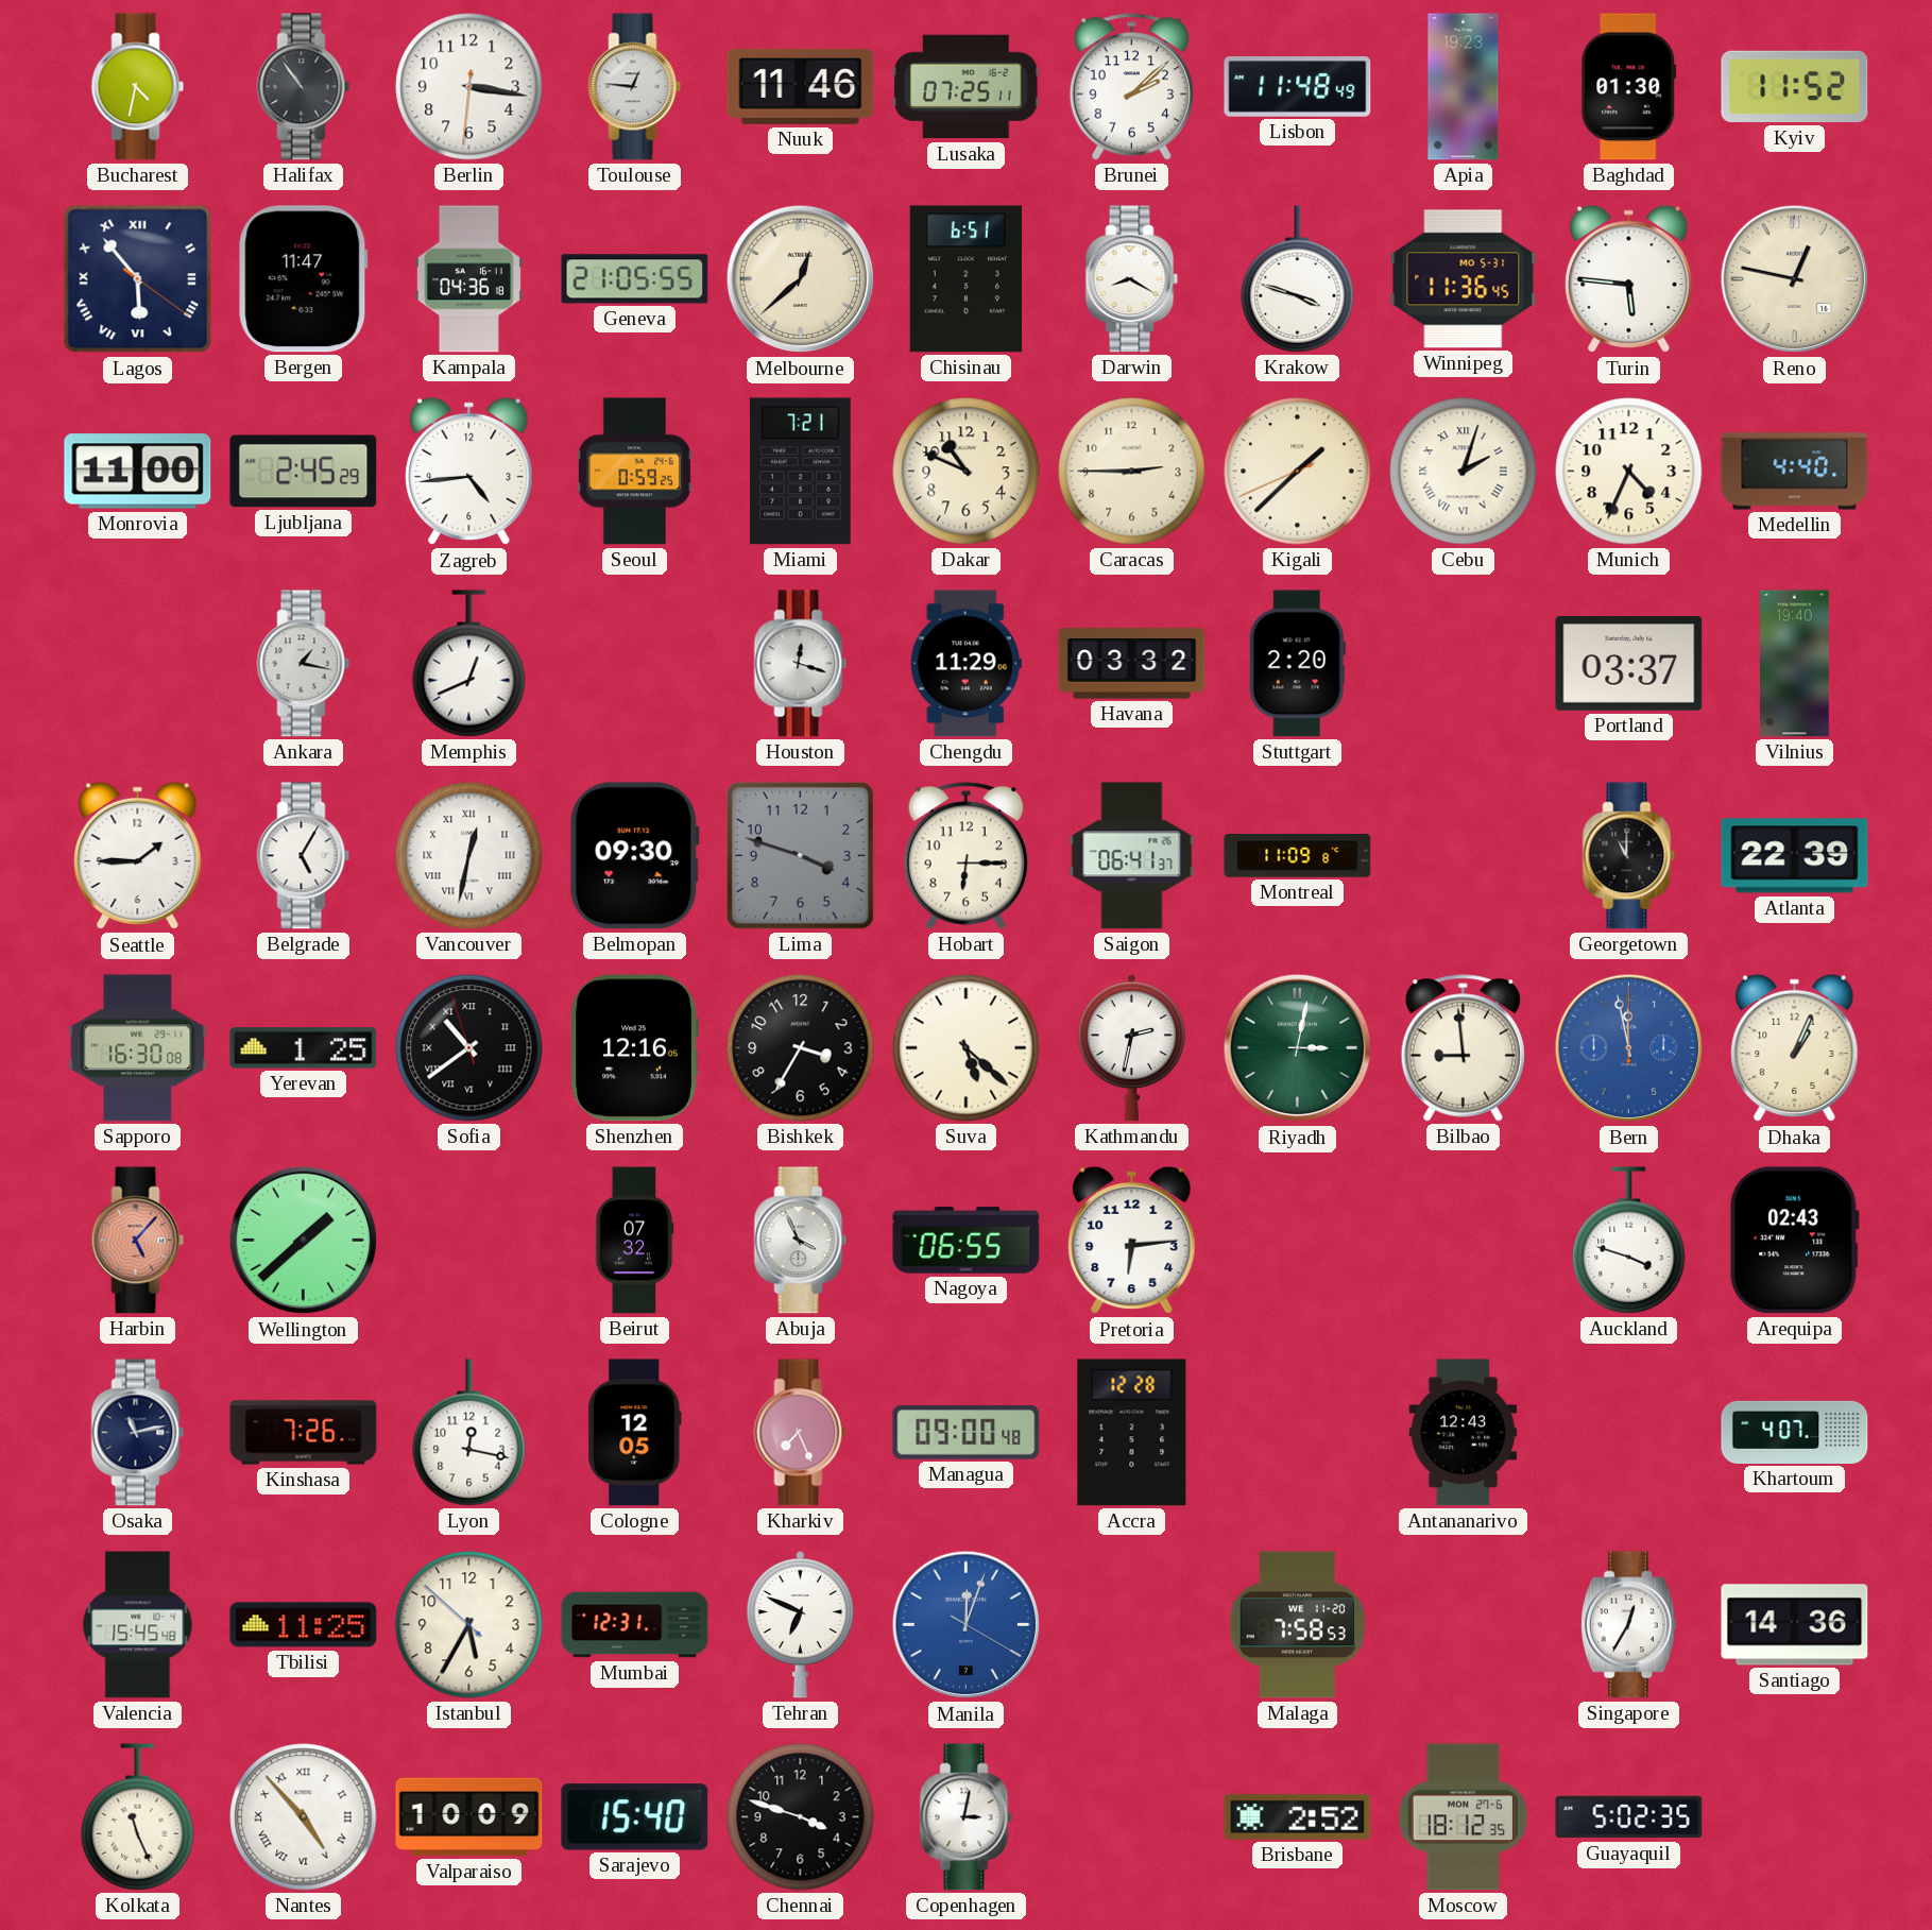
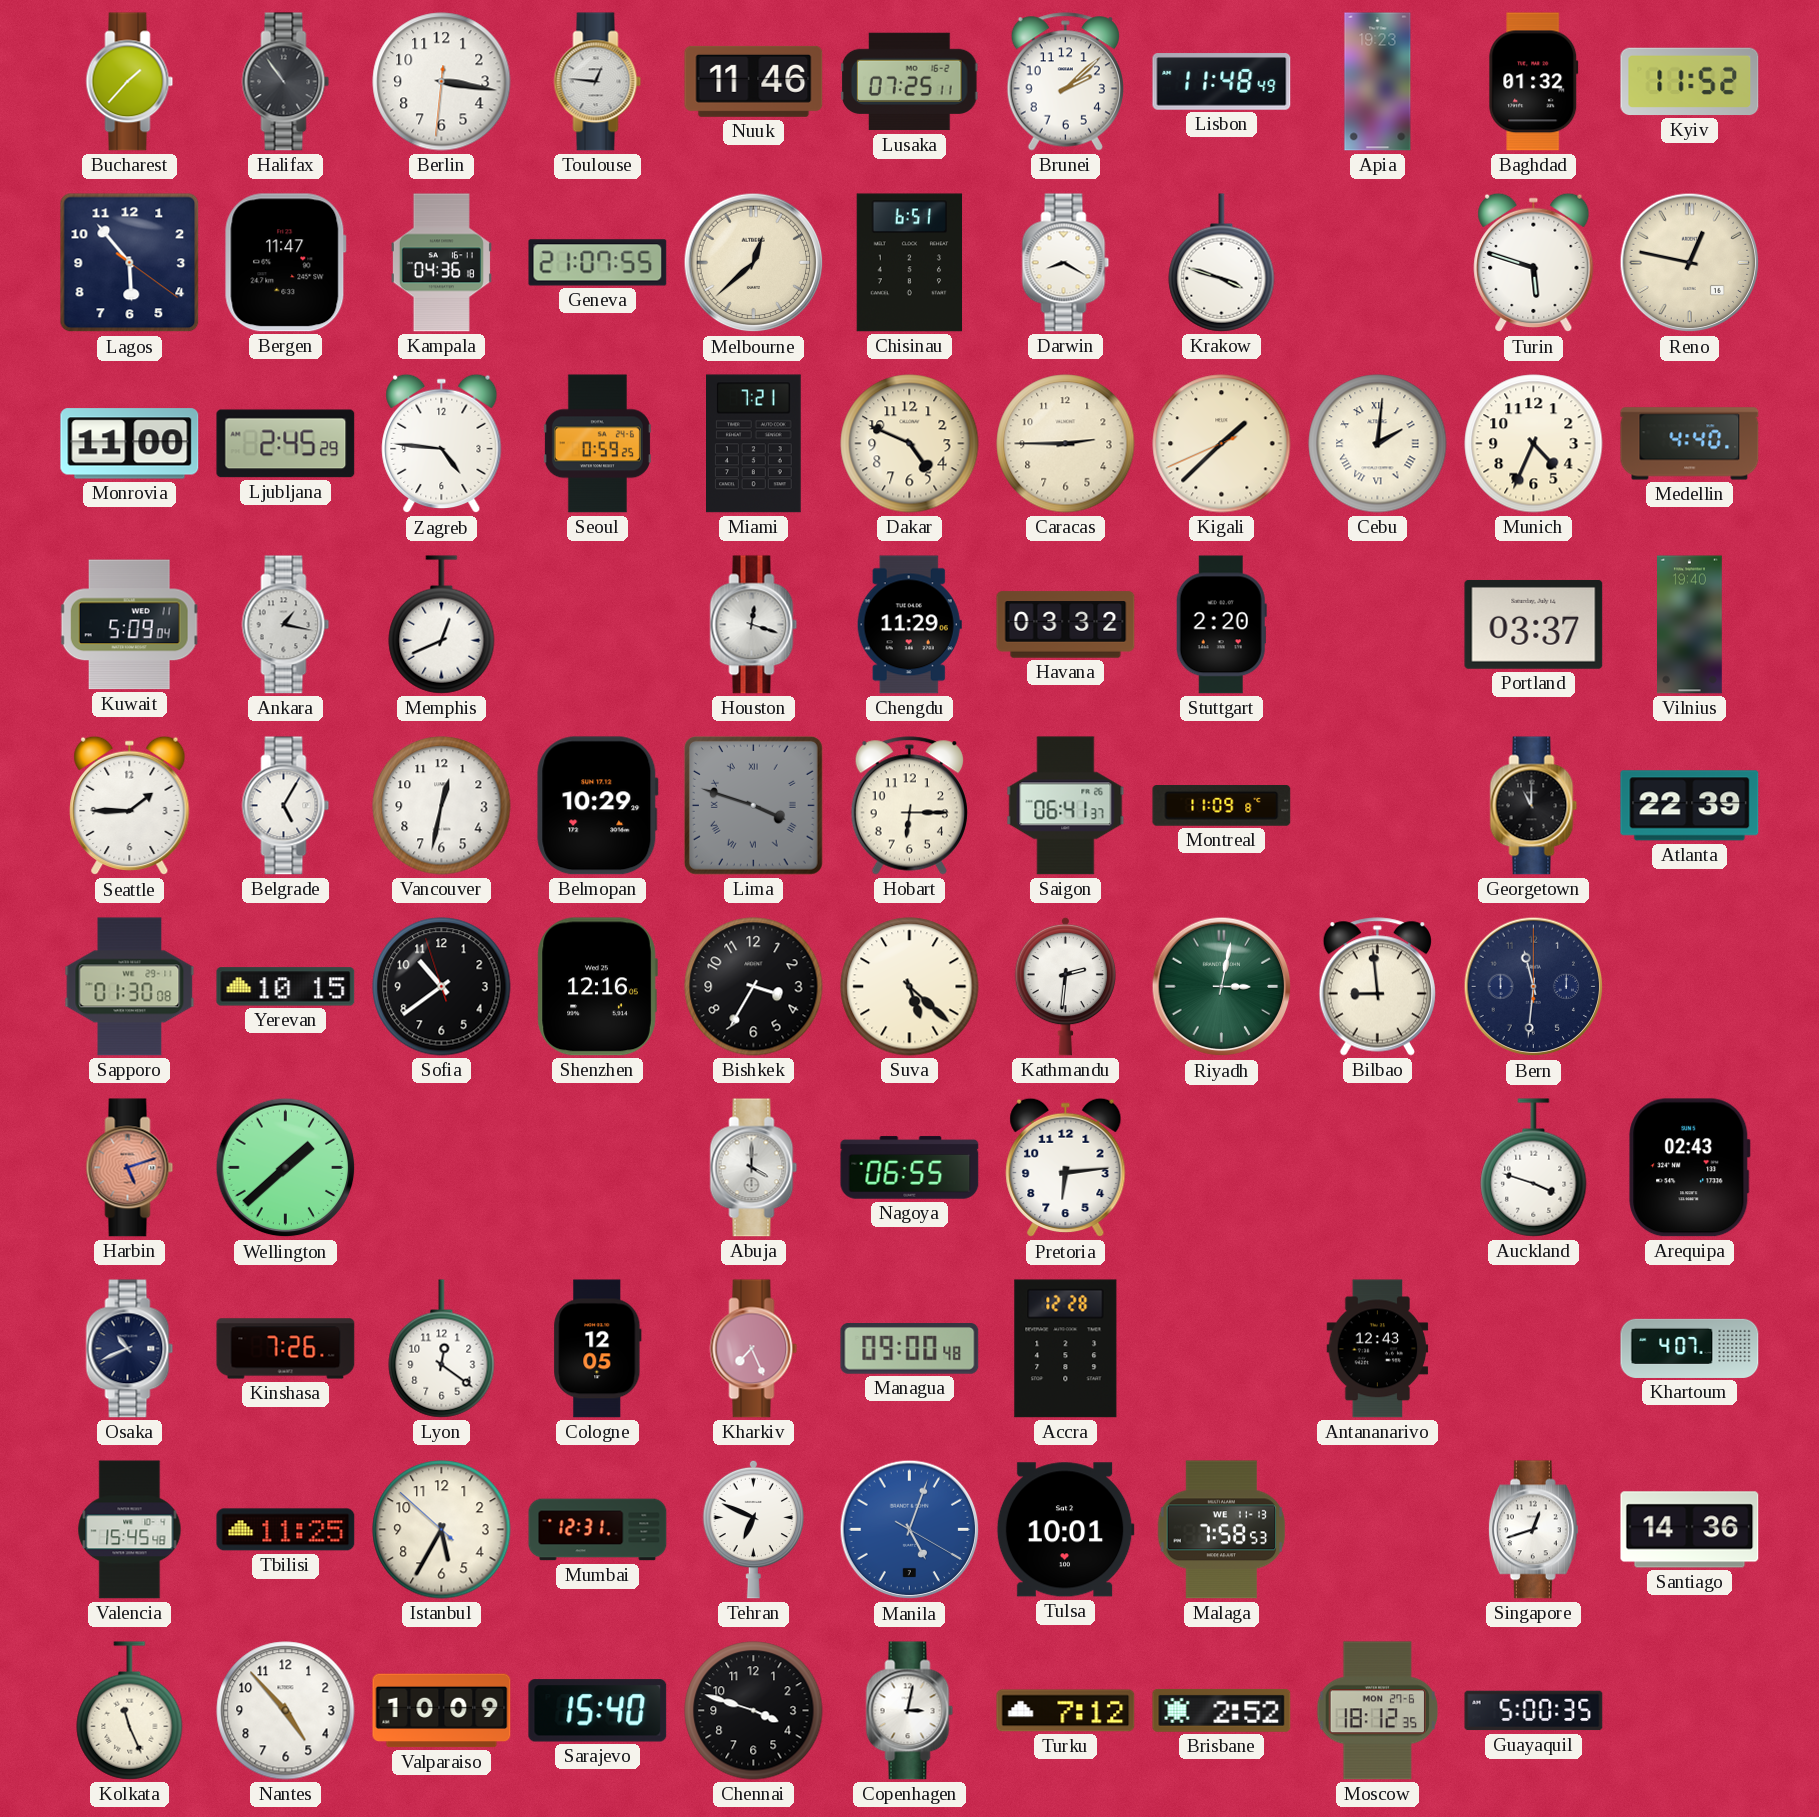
Bucharest: 4:32 -> 1:37 (130, 82)
Baghdad: 01:30 -> 01:32 (1534, 82)
Lagos numerals: Roman -> Arabic (130, 263)
Geneva: 21:05 -> 21:07 (598, 263)
Winnipeg: 11:36 -> none (1464, 279)
Turin: 5:46 -> 5:48 (1534, 263)
Zagreb: 4:44 -> 4:46 (442, 444)
Dakar: 10:49 -> 4:49 (910, 444)
Cebu: 2:03 -> 2:01 (1378, 444)
Kuwait: none -> 5:09 (129, 625)
Vancouver numerals: Roman -> Arabic (442, 806)
Belmopan: 09:30 -> 10:29 (598, 806)
Lima numerals: Arabic -> Roman (753, 805)
Sapporo: 16:30 -> 01:30 (130, 987)
Yerevan: 1:25 -> 10:15 (286, 987)
Sofia numerals: Roman -> Arabic (442, 987)
Kathmandu: 2:32 -> 2:31 (1065, 986)
Bern: 11:58 -> 11:31 (1534, 987)
Bern dial: blue -> navy (1534, 987)
Dhaka: 1:04 -> none (1795, 1048)
Harbin: 5:07 -> 5:12 (130, 1168)
Beirut: 07:32 -> none (634, 1241)
Abuja: 3:56 -> 4:00 (754, 1168)
Osaka: 11:13 -> 10:41 (130, 1349)
Lyon: 12:17 -> 12:21 (442, 1349)
Manila: 12:03 -> 5:03 (910, 1530)
Tulsa: none -> 10:01 (1065, 1530)
Malaga date: WE 11-20 -> WE 11-13 (1222, 1530)
Singapore: 12:35 -> 12:42 (1533, 1530)
Nantes numerals: Roman -> Arabic (286, 1711)
Turku: none -> 7:12 (1066, 1711)
Guayaquil: 5:02 -> 5:00 (1534, 1711)
